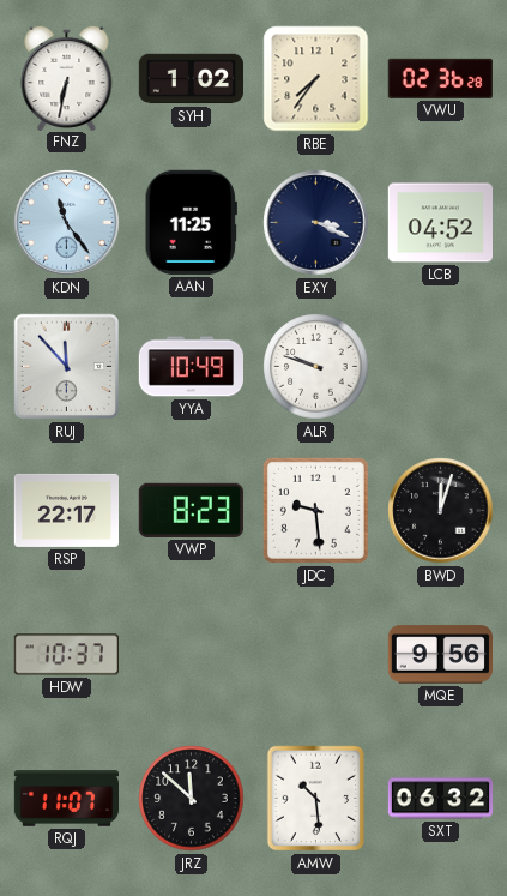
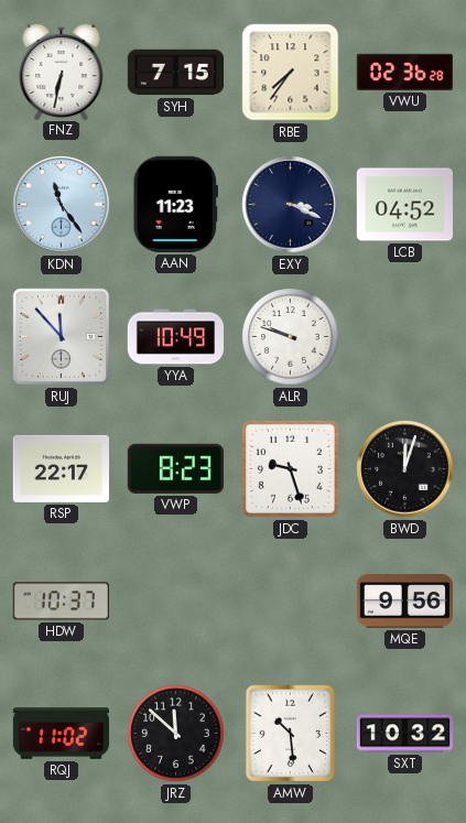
SYH: 1:02 -> 7:15 (175, 73)
AAN: 11:25 -> 11:23 (175, 204)
JDC: 9:29 -> 9:27 (290, 468)
RQJ: 11:07 -> 11:02 (61, 734)
SXT: 06:32 -> 10:32 (405, 734)
